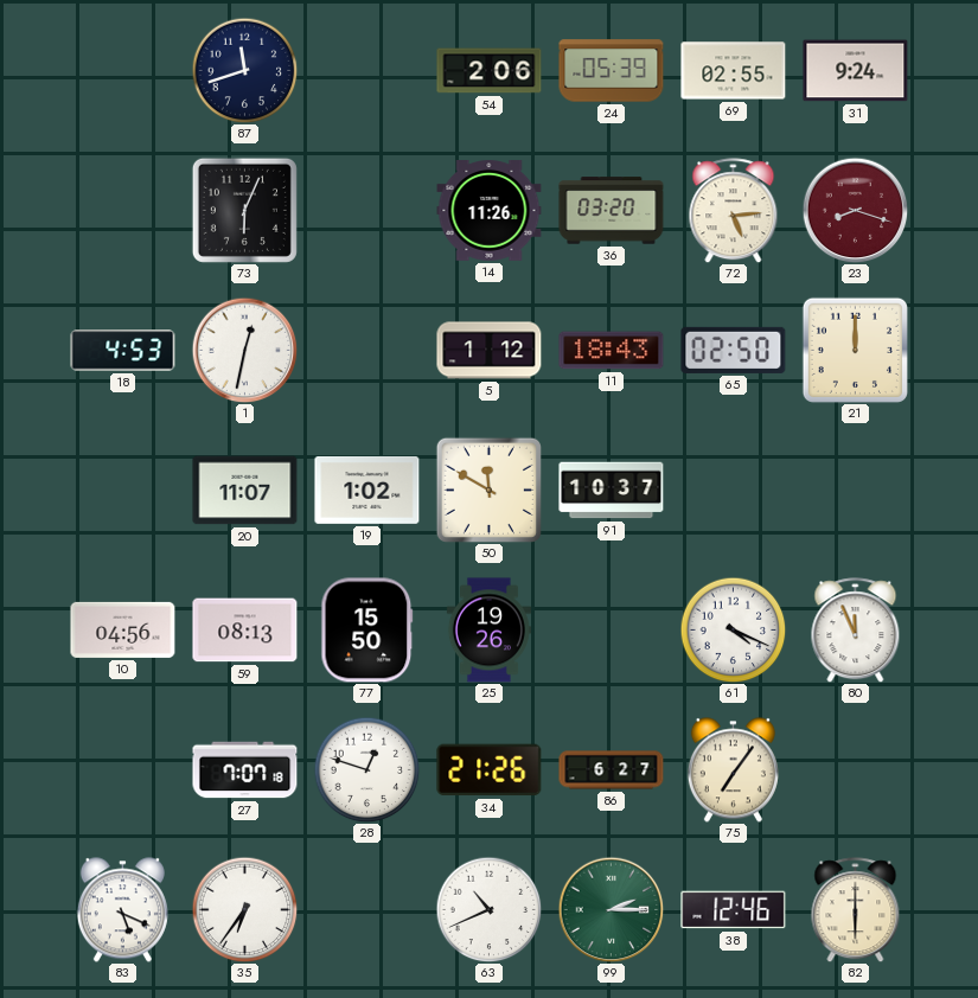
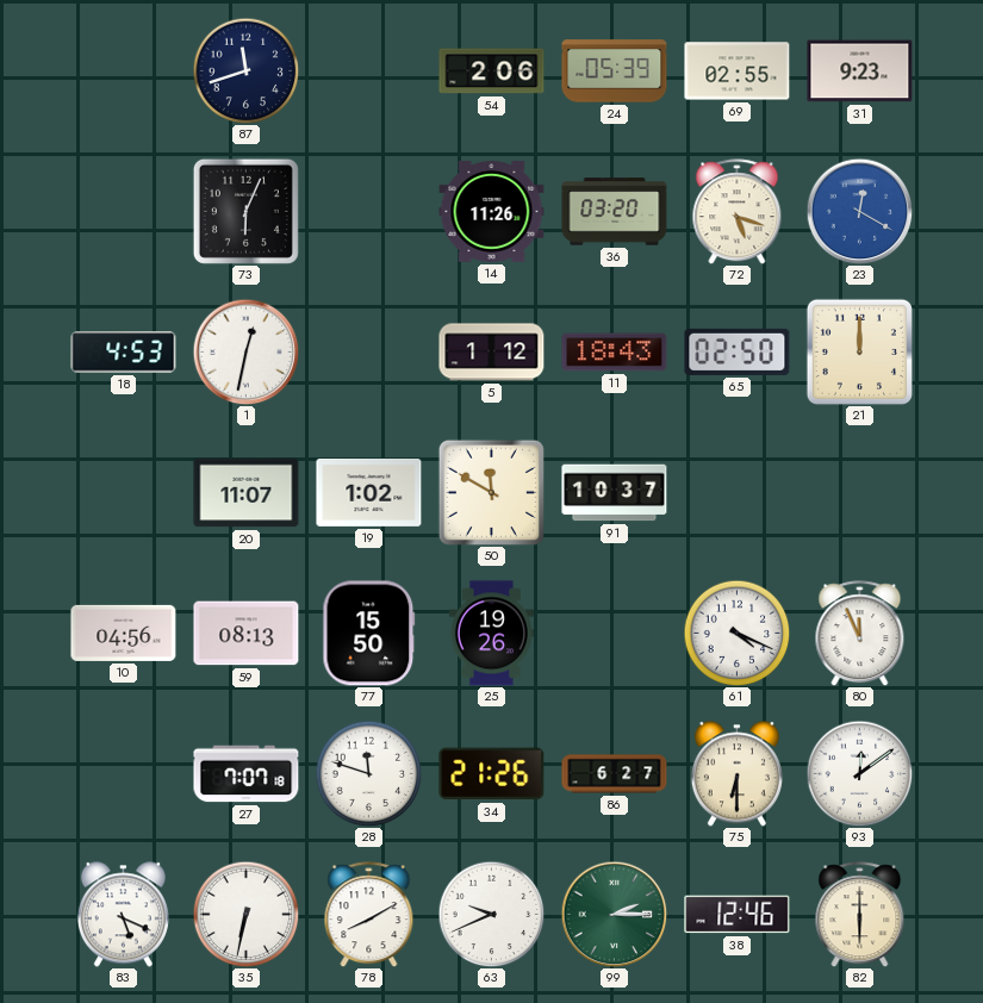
31: 9:24 -> 9:23 (860, 71)
72: 5:14 -> 5:18 (738, 212)
23: 8:18 -> 12:20 (859, 211)
23 dial: burgundy -> blue (859, 211)
28: 12:48 -> 11:48 (368, 773)
75: 7:06 -> 6:30 (736, 774)
93: none -> 12:09 (859, 773)
35: 6:36 -> 6:32 (245, 914)
78: none -> 8:10 (369, 915)
63: 10:41 -> 9:41 (491, 914)
